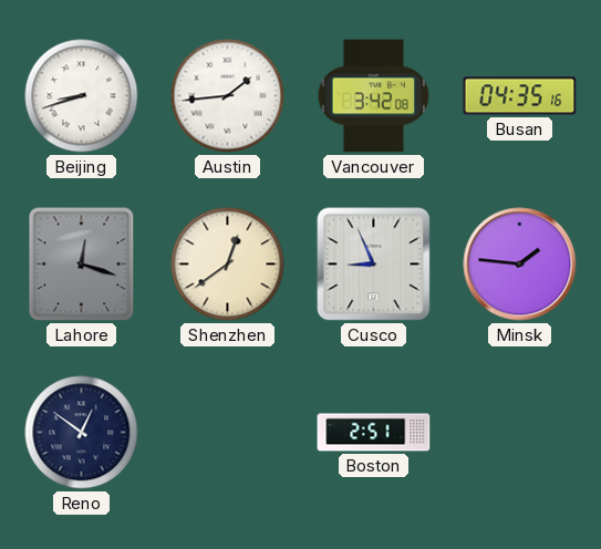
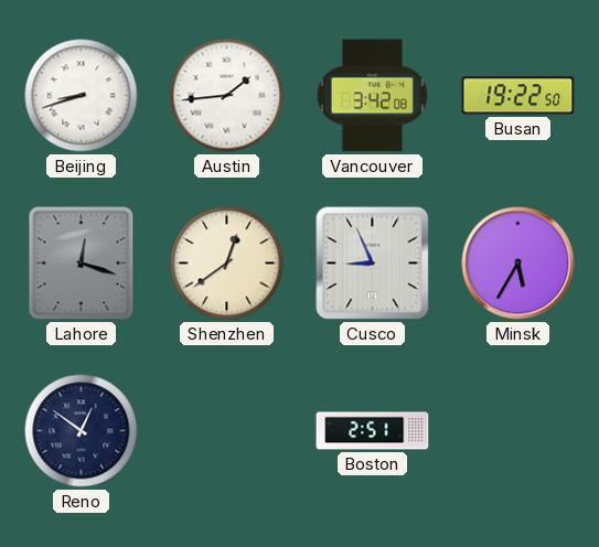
Busan: 04:35 -> 19:22 (518, 96)
Minsk: 1:46 -> 5:35 (518, 264)
